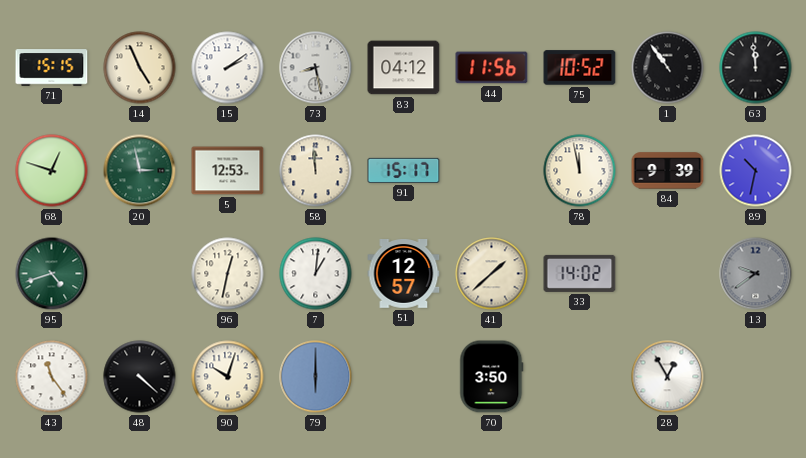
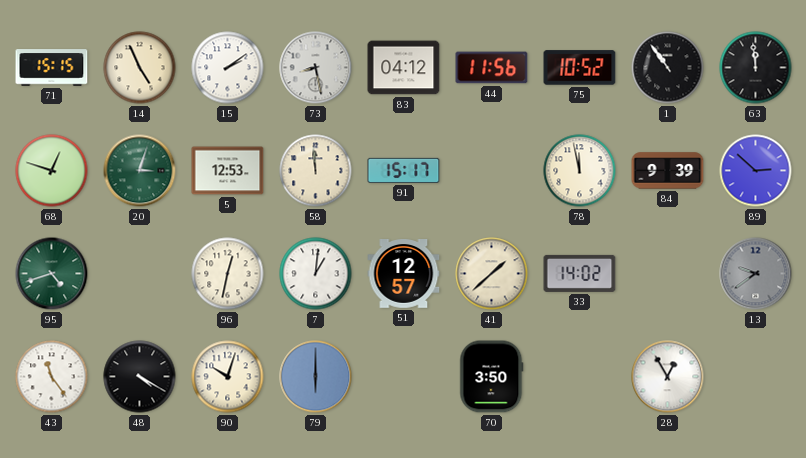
20: 2:58 -> 3:03 (140, 171)
89: 10:32 -> 2:52 (756, 171)
48: 4:22 -> 4:20 (140, 377)
